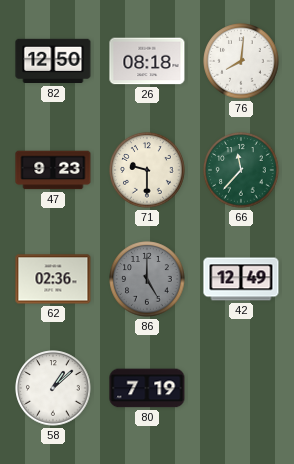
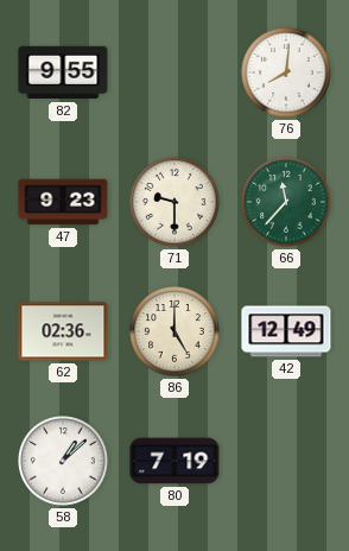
82: 12:50 -> 9:55 (63, 72)
26: 08:18 -> none (147, 61)
86 dial: grey -> cream (174, 331)
